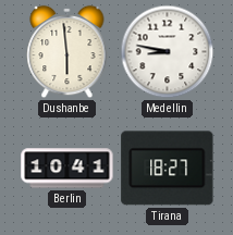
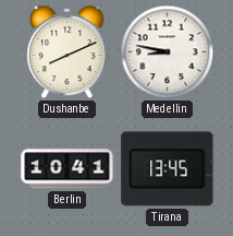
Dushanbe: 5:59 -> 8:11 (68, 52)
Tirana: 18:27 -> 13:45 (168, 169)
